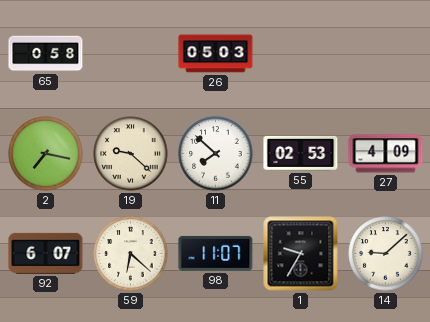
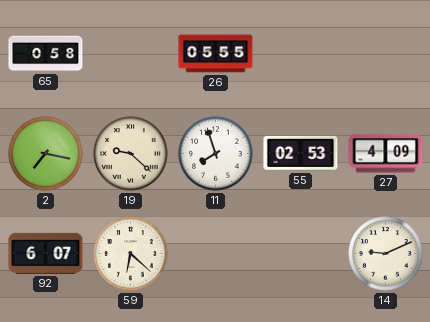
26: 05:03 -> 05:55 (216, 54)
11: 7:52 -> 7:57 (216, 154)
98: 11:07 -> none (216, 253)
1: 9:35 -> none (301, 254)
14: 9:08 -> 9:11 (386, 254)
